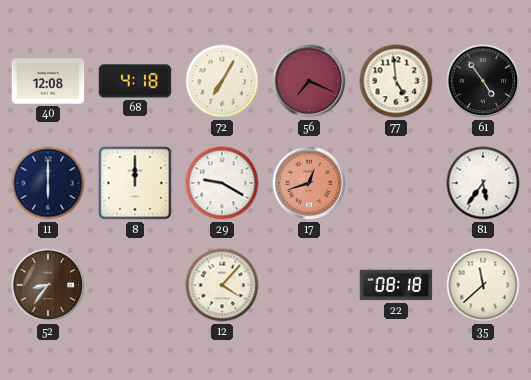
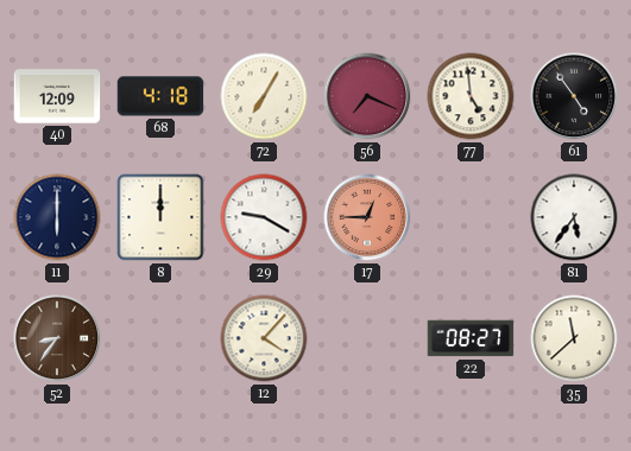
40: 12:08 -> 12:09 (57, 96)
17: 12:42 -> 12:45 (367, 217)
22: 08:18 -> 08:27 (471, 338)
